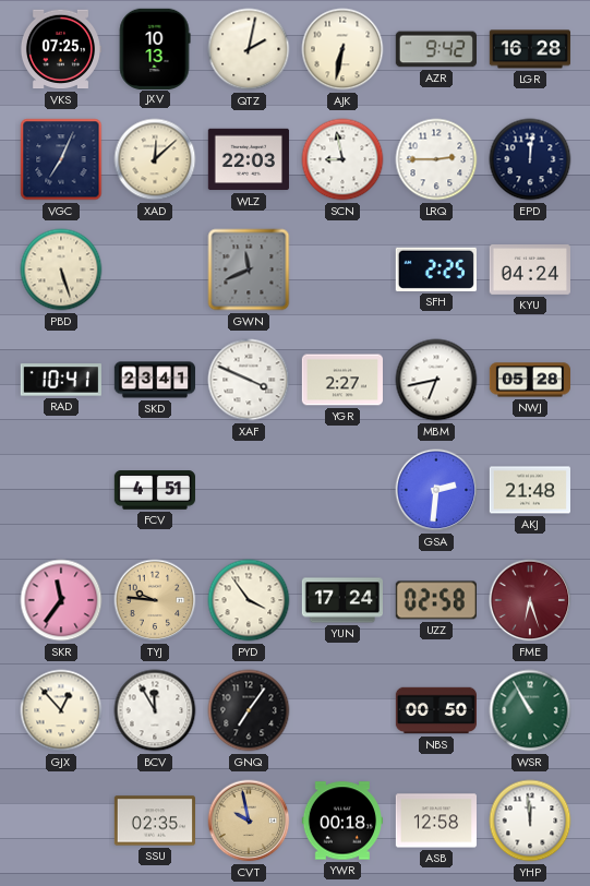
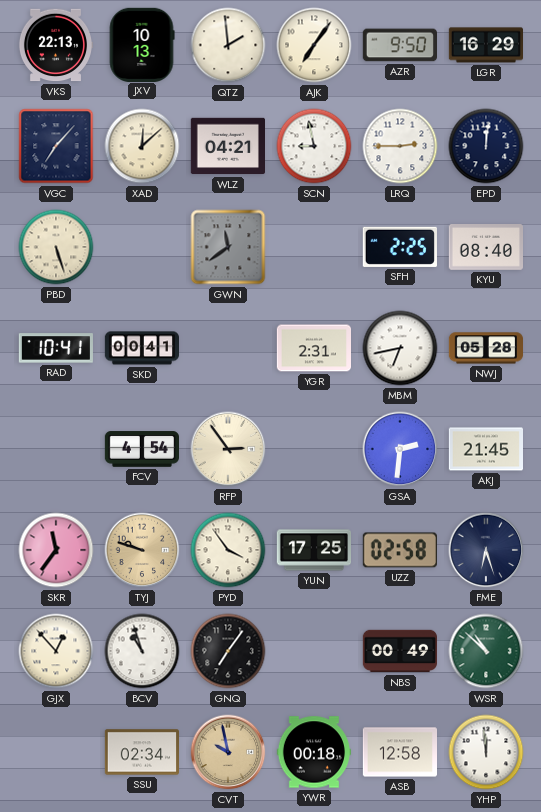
VKS: 07:25 -> 22:13 (55, 45)
QTZ: 2:02 -> 1:59 (228, 45)
AJK: 6:32 -> 7:06 (314, 45)
AZR: 9:42 -> 9:50 (399, 45)
LGR: 16:28 -> 16:29 (485, 45)
VGC: 7:04 -> 7:07 (56, 146)
WLZ: 22:03 -> 04:21 (227, 146)
GWN: 11:41 -> 11:39 (228, 247)
KYU: 04:24 -> 08:40 (485, 248)
SKD: 23:41 -> 00:41 (141, 348)
XAF: 3:49 -> none (249, 380)
YGR: 2:27 -> 2:31 (313, 348)
FCV: 4:51 -> 4:54 (141, 449)
RFP: none -> 2:54 (228, 449)
AKJ: 21:48 -> 21:45 (485, 449)
TYJ: 9:46 -> 9:48 (142, 550)
YUN: 17:24 -> 17:25 (313, 550)
FME dial: burgundy -> navy (486, 550)
BCV: 11:55 -> 10:57 (142, 651)
NBS: 00:50 -> 00:49 (399, 651)
WSR: 10:55 -> 10:52 (486, 651)
SSU: 02:35 -> 02:34 (141, 752)
